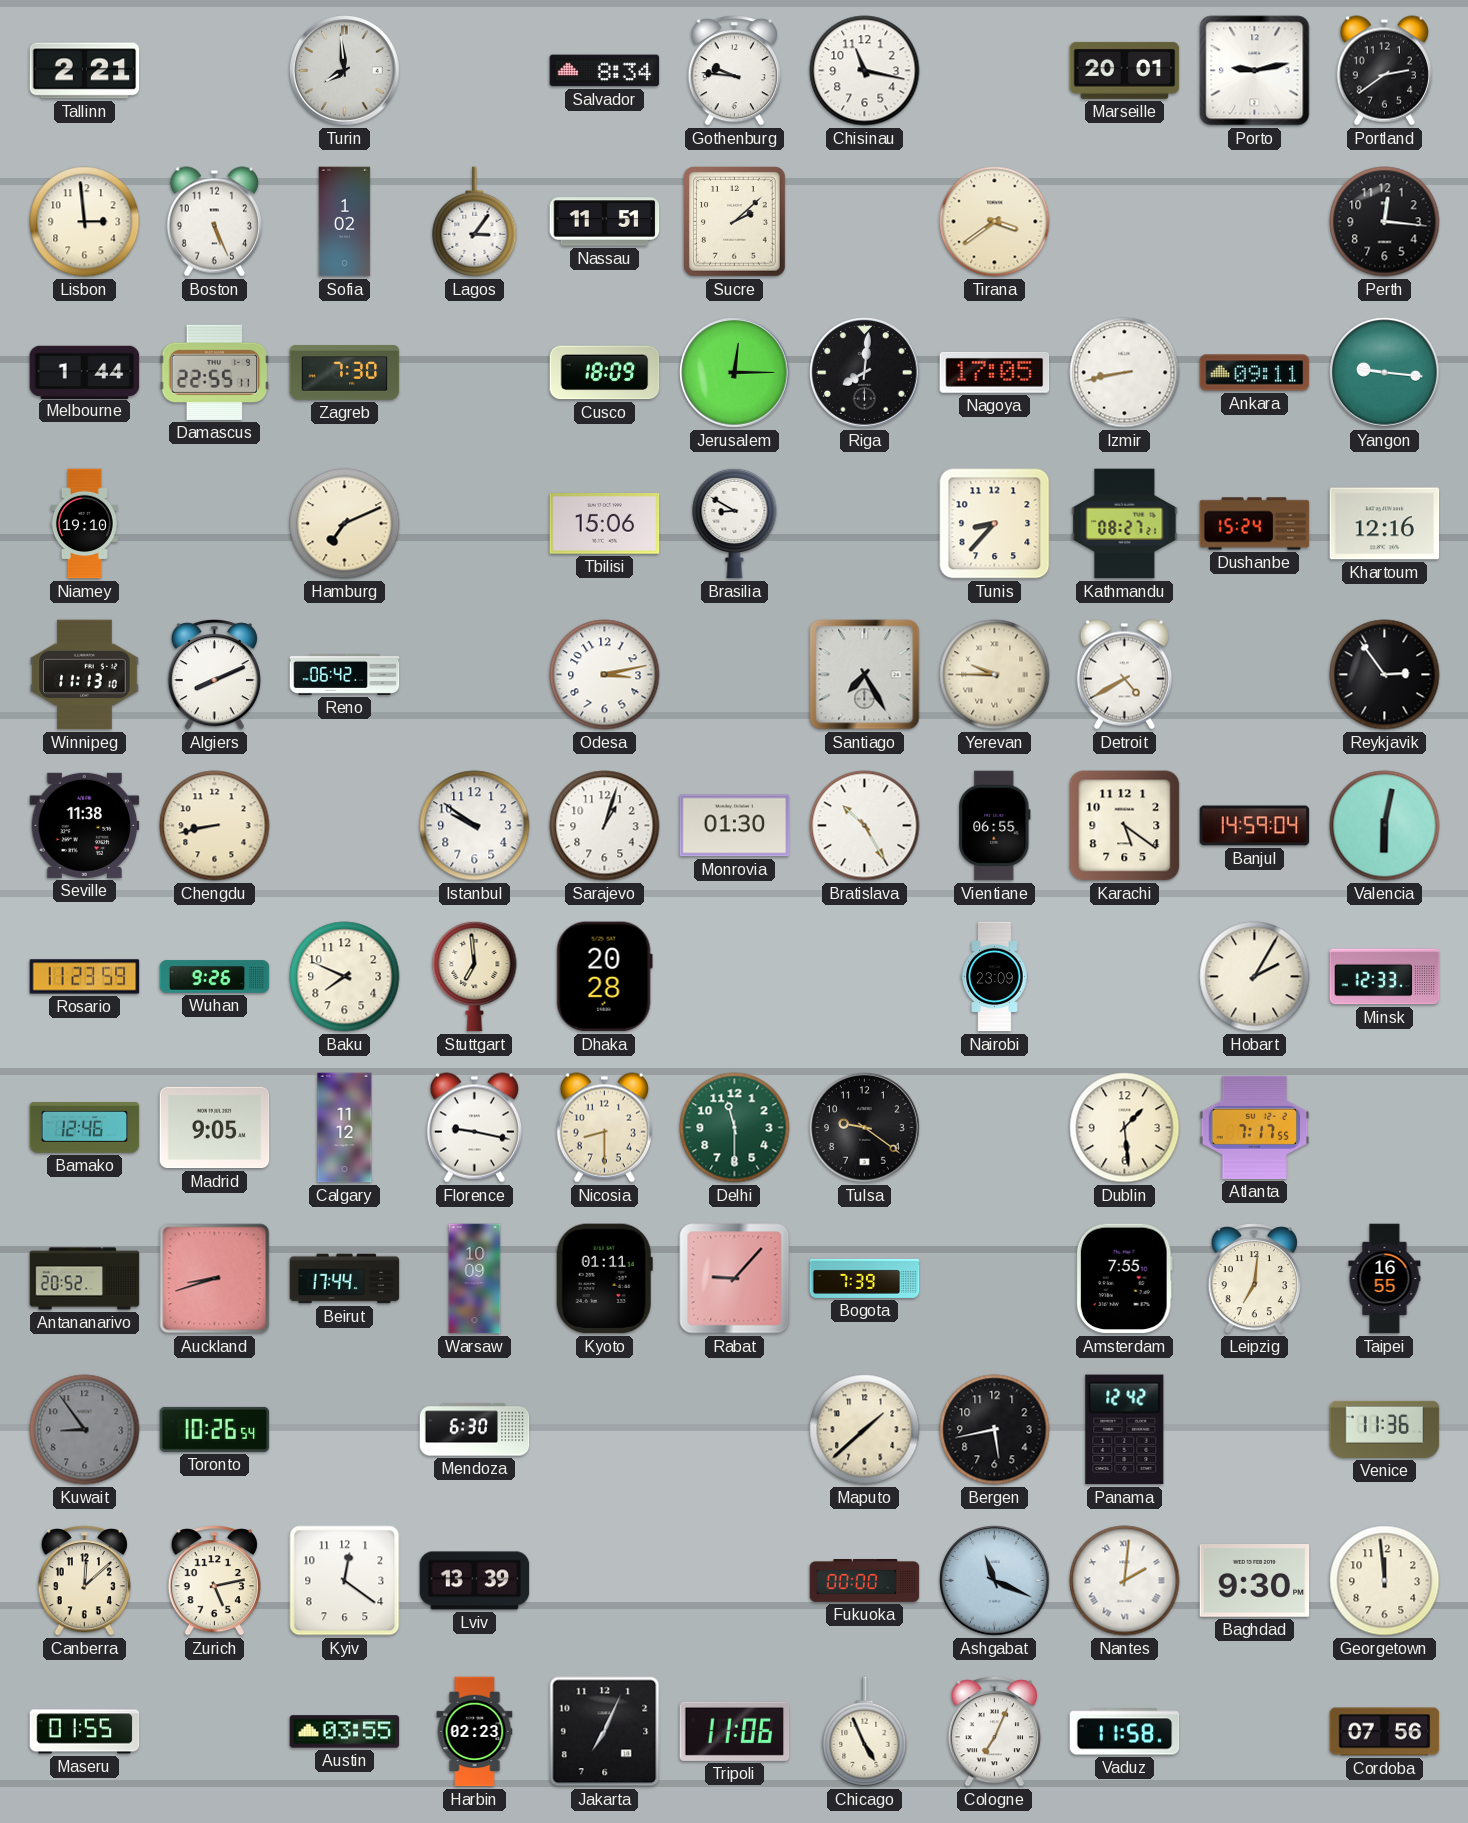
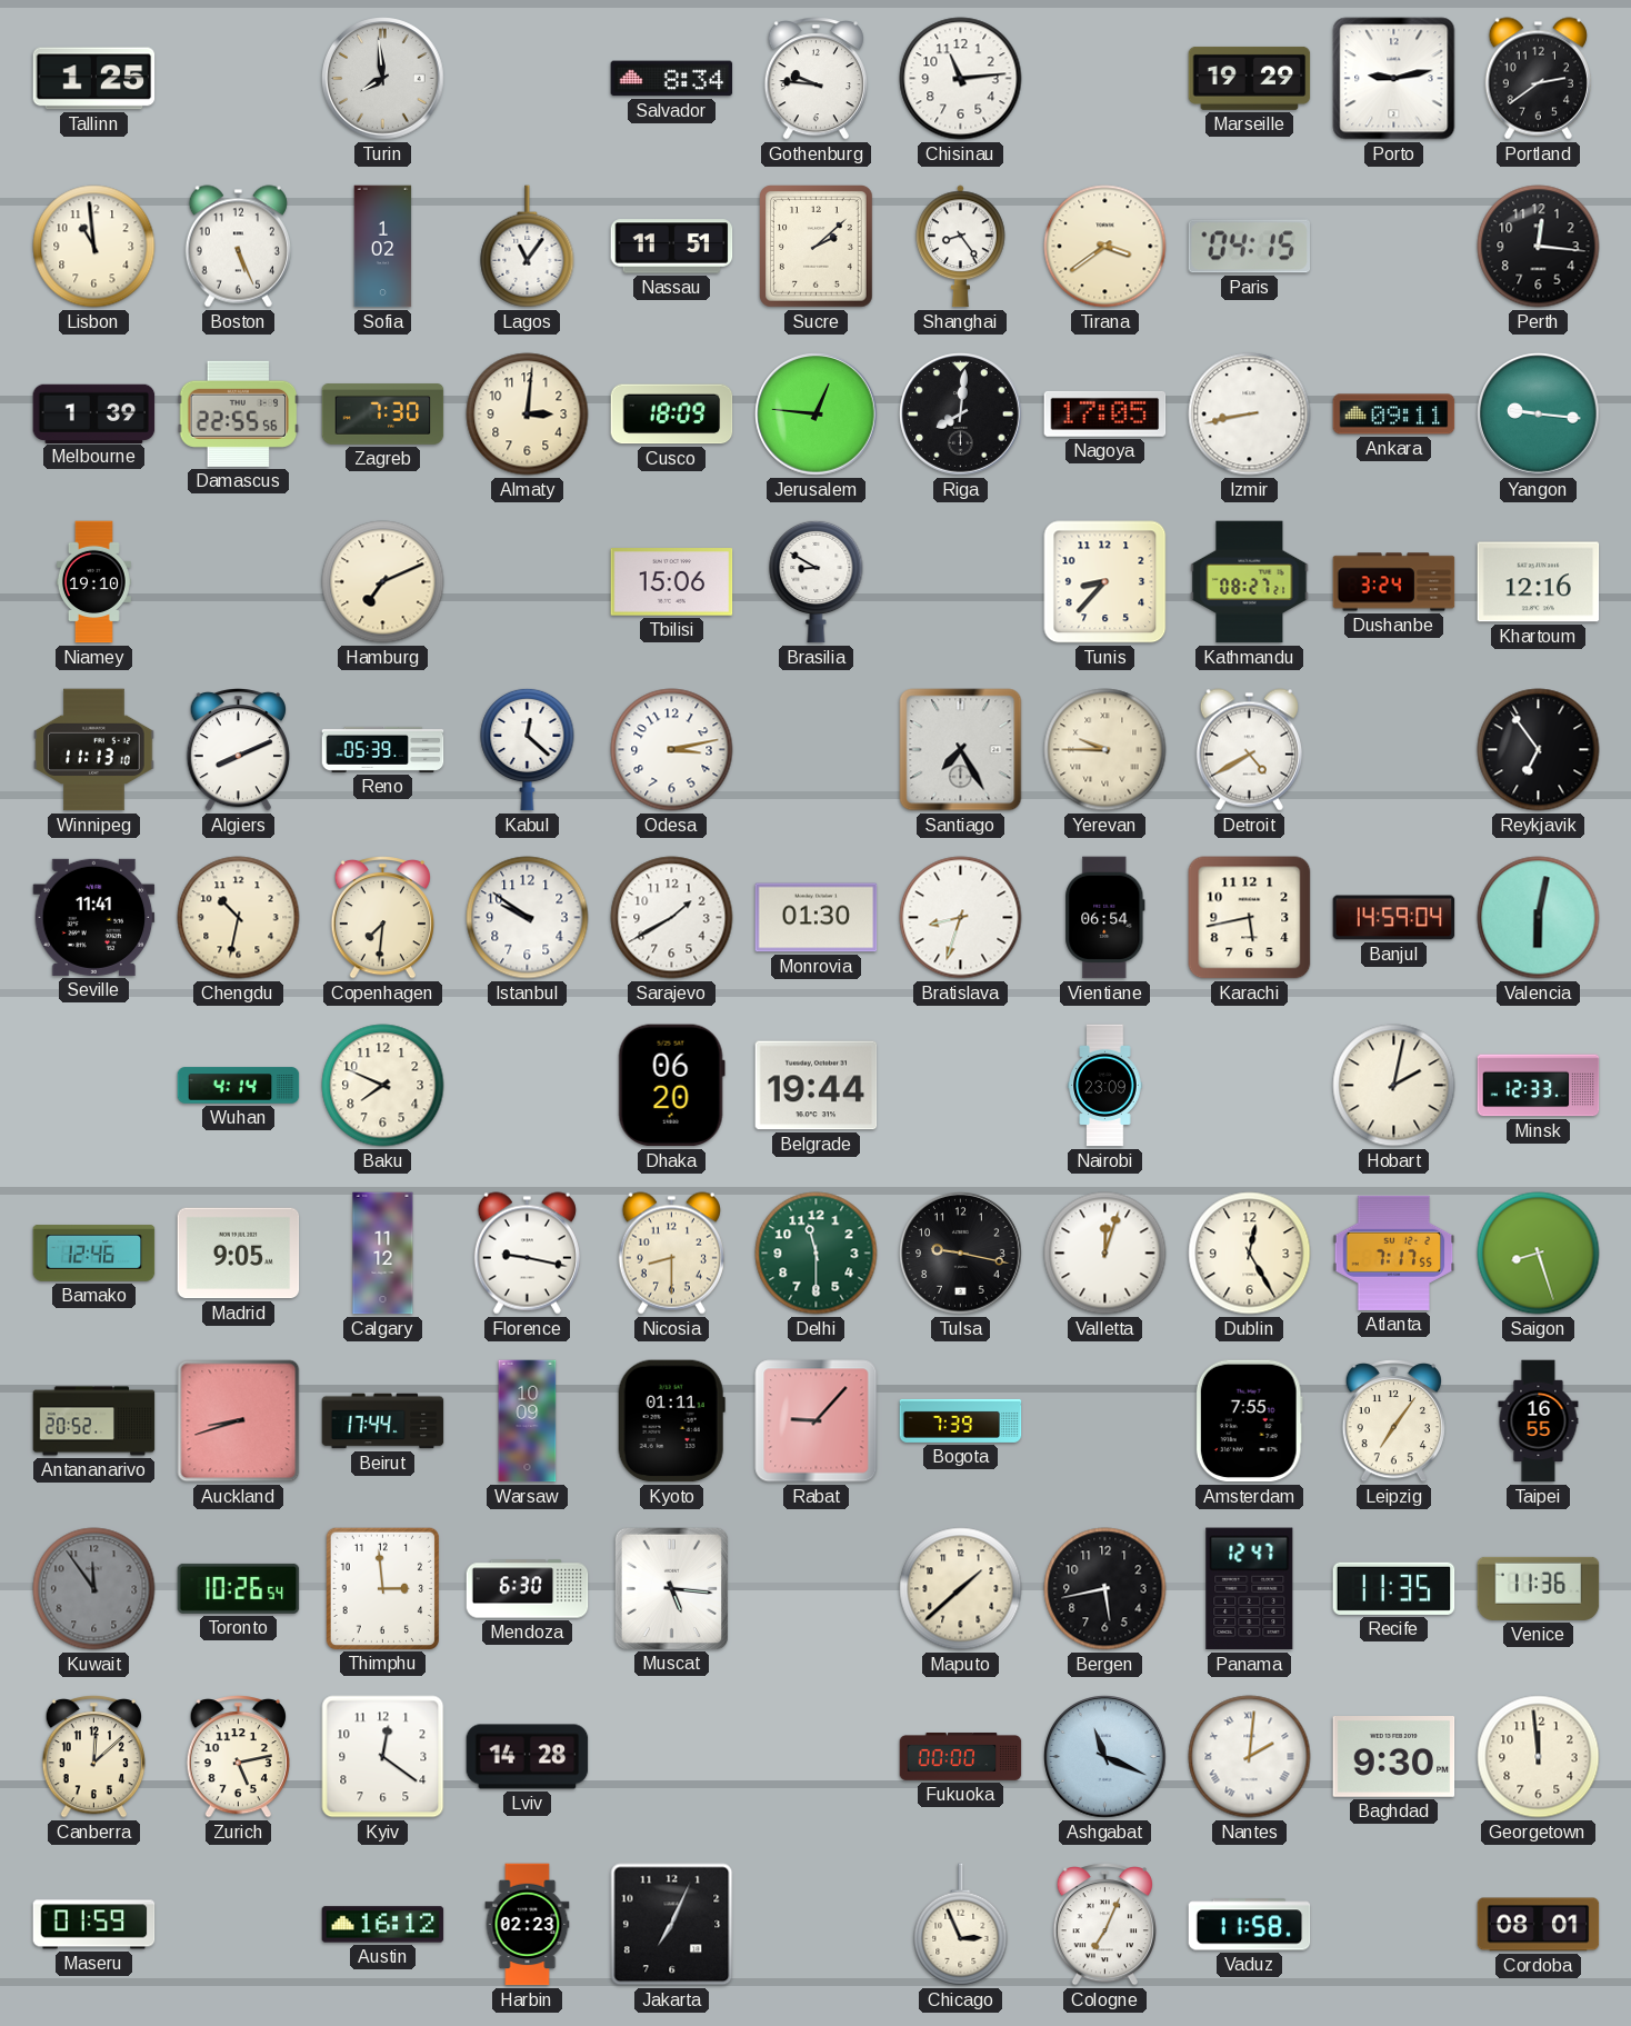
Tallinn: 2:21 -> 1:25 (94, 79)
Chisinau: 11:17 -> 11:14 (961, 79)
Marseille: 20:01 -> 19:29 (1250, 78)
Lisbon: 2:59 -> 10:59 (94, 247)
Lagos: 3:06 -> 11:06 (528, 247)
Shanghai: none -> 8:24 (961, 247)
Paris: none -> 04:15 (1250, 247)
Melbourne: 1:44 -> 1:39 (94, 413)
Damascus: 22:55:11 -> 22:55:56 (239, 413)
Almaty: none -> 3:01 (528, 415)
Jerusalem: 12:15 -> 12:46 (817, 415)
Dushanbe: 15:24 -> 3:24 (1394, 582)
Reno: 06:42 -> 05:39 (383, 749)
Kabul: none -> 12:22 (528, 749)
Reykjavik: 2:54 -> 6:54 (1539, 750)
Seville: 11:38 -> 11:41 (94, 917)
Chengdu: 8:43 -> 10:32 (239, 918)
Copenhagen: none -> 7:31 (382, 918)
Sarajevo: 1:03 -> 1:40 (672, 918)
Bratislava: 10:25 -> 8:33 (961, 918)
Vientiane: 06:55 -> 06:54 (1105, 918)
Karachi: 5:21 -> 5:43 (1250, 918)
Rosario: 11:23 -> none (85, 977)
Wuhan: 9:26 -> 4:14 (239, 1086)
Stuttgart: 6:59 -> none (475, 976)
Dhaka: 20:28 -> 06:20 (671, 1086)
Belgrade: none -> 19:44 (817, 1086)
Hobart: 2:05 -> 2:02 (1394, 1086)
Tulsa: 9:21 -> 9:17 (961, 1254)
Valletta: none -> 12:03 (1105, 1254)
Dublin: 1:29 -> 12:25 (1250, 1254)
Saigon: none -> 8:27 (1539, 1254)
Leipzig: 7:01 -> 7:06 (1393, 1421)
Kuwait: 8:54 -> 11:54 (94, 1589)
Thimphu: none -> 2:59 (382, 1588)
Muscat: none -> 5:16 (671, 1588)
Panama: 12:42 -> 12:47 (1250, 1589)
Recife: none -> 11:35 (1394, 1588)
Lviv: 13:39 -> 14:28 (528, 1757)
Maseru: 01:55 -> 01:59 (94, 1925)
Austin: 03:55 -> 16:12 (383, 1925)
Tripoli: 11:06 -> none (735, 1731)
Chicago: 4:56 -> 2:56 (961, 1925)
Cordoba: 07:56 -> 08:01 (1539, 1925)
